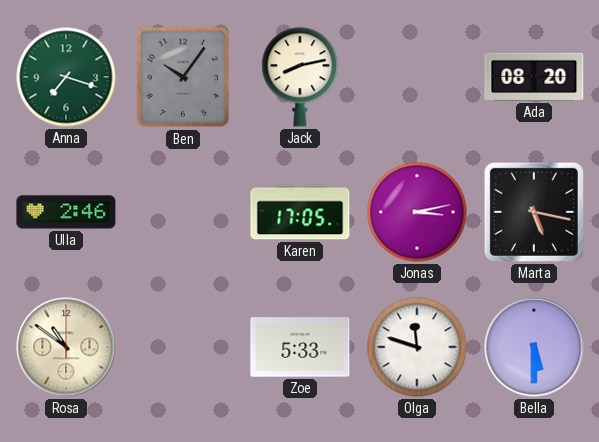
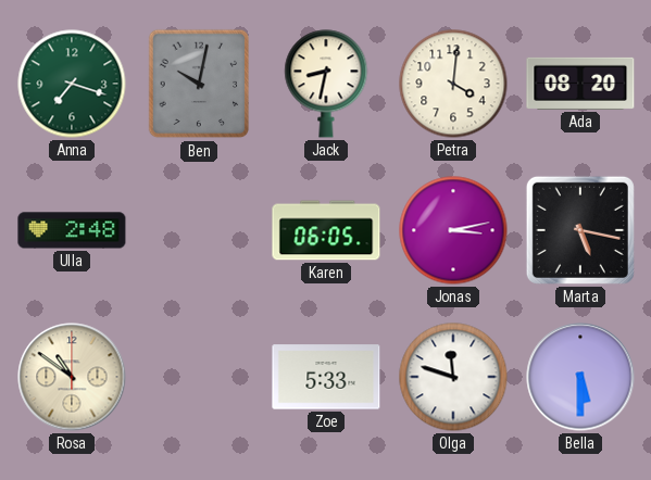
Ben: 10:06 -> 10:02 (199, 84)
Jack: 8:13 -> 8:32 (326, 84)
Petra: none -> 4:01 (453, 84)
Ulla: 2:46 -> 2:48 (72, 230)
Karen: 17:05 -> 06:05 (326, 230)
